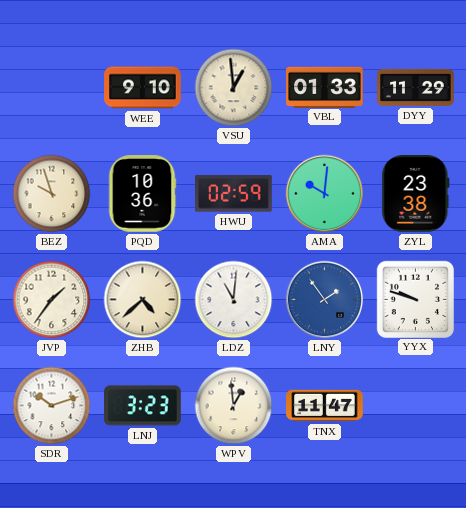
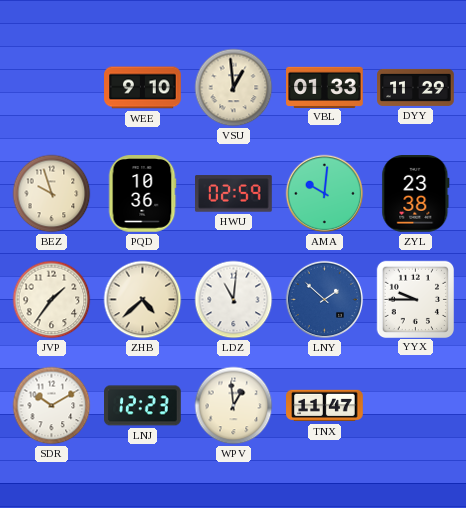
LNY: 1:54 -> 1:52 (325, 300)
YYX: 9:48 -> 9:45 (415, 299)
SDR: 10:12 -> 10:10 (52, 406)
LNJ: 3:23 -> 12:23 (143, 406)
